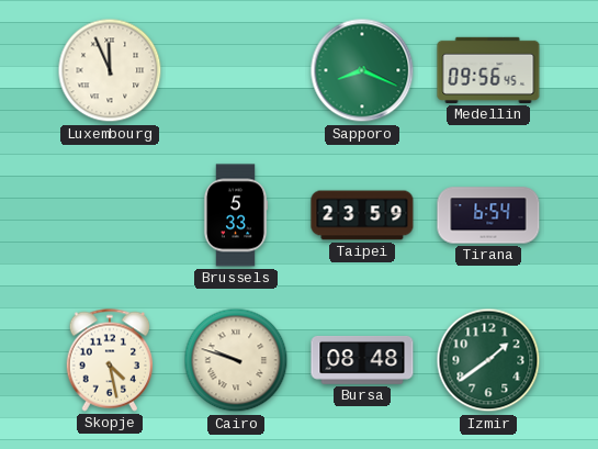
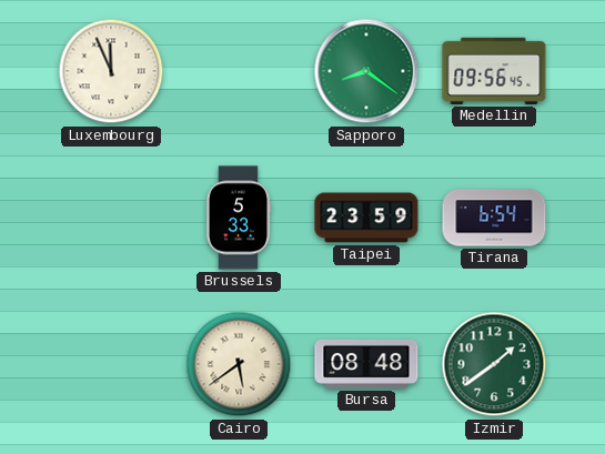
Sapporo: 8:19 -> 8:21 (366, 71)
Skopje: 4:28 -> none (110, 360)
Cairo: 9:48 -> 5:39 (239, 364)
